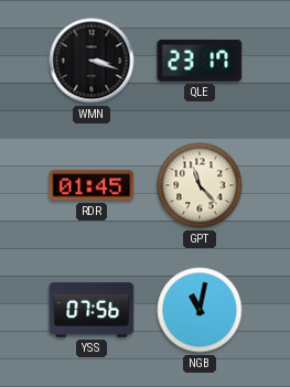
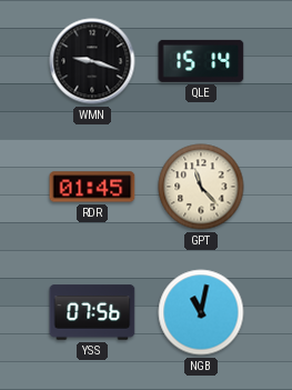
WMN: 3:18 -> 9:18 (92, 61)
QLE: 23:17 -> 15:14 (201, 61)
